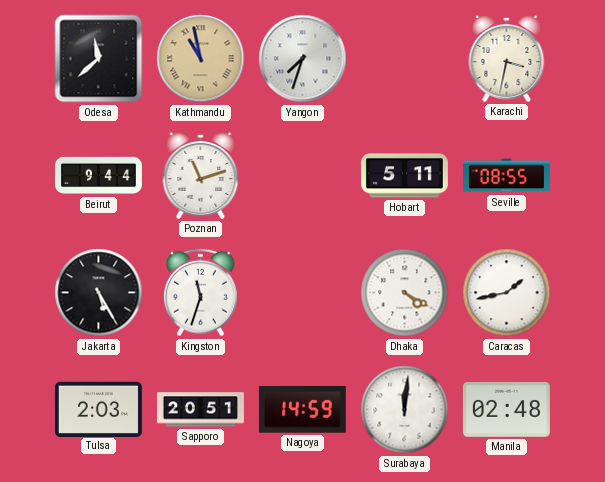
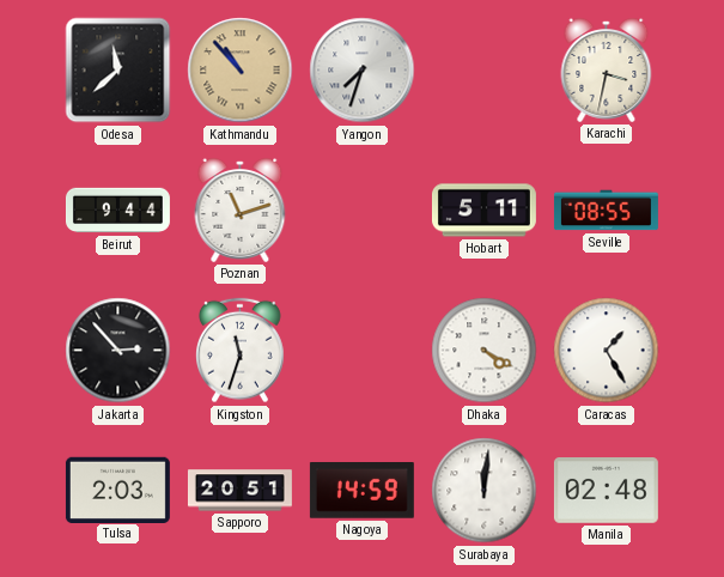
Kathmandu: 10:58 -> 10:53 (241, 71)
Jakarta: 5:25 -> 2:53 (118, 351)
Caracas: 1:43 -> 1:25 (607, 351)
